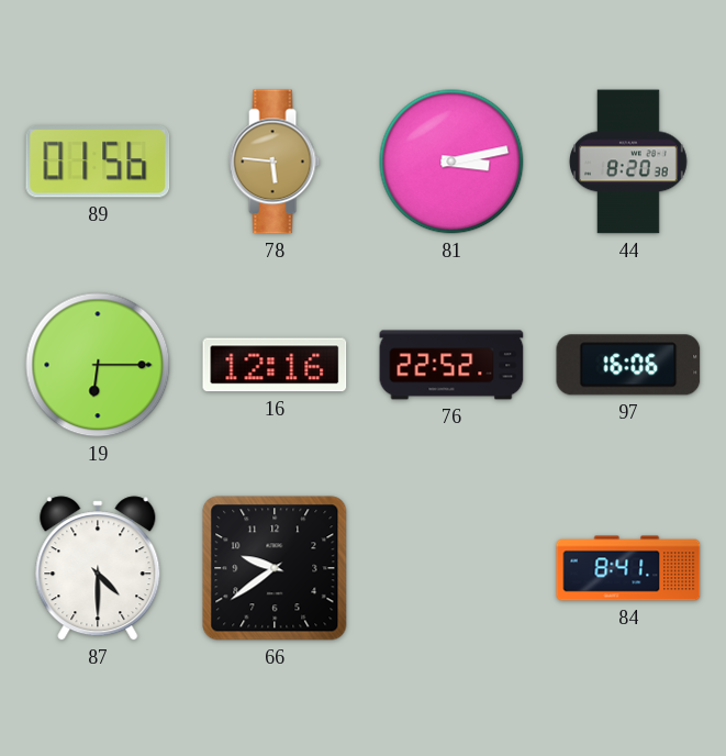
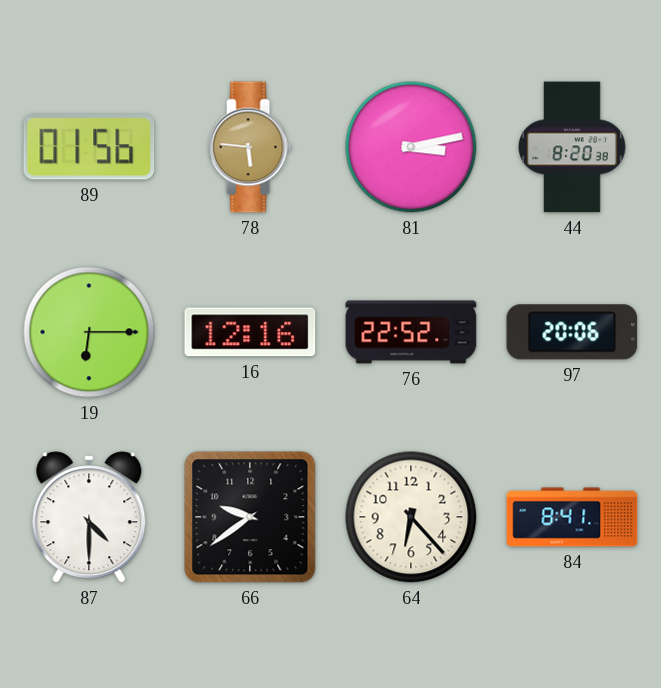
97: 16:06 -> 20:06 (572, 332)
64: none -> 6:23 (411, 517)
